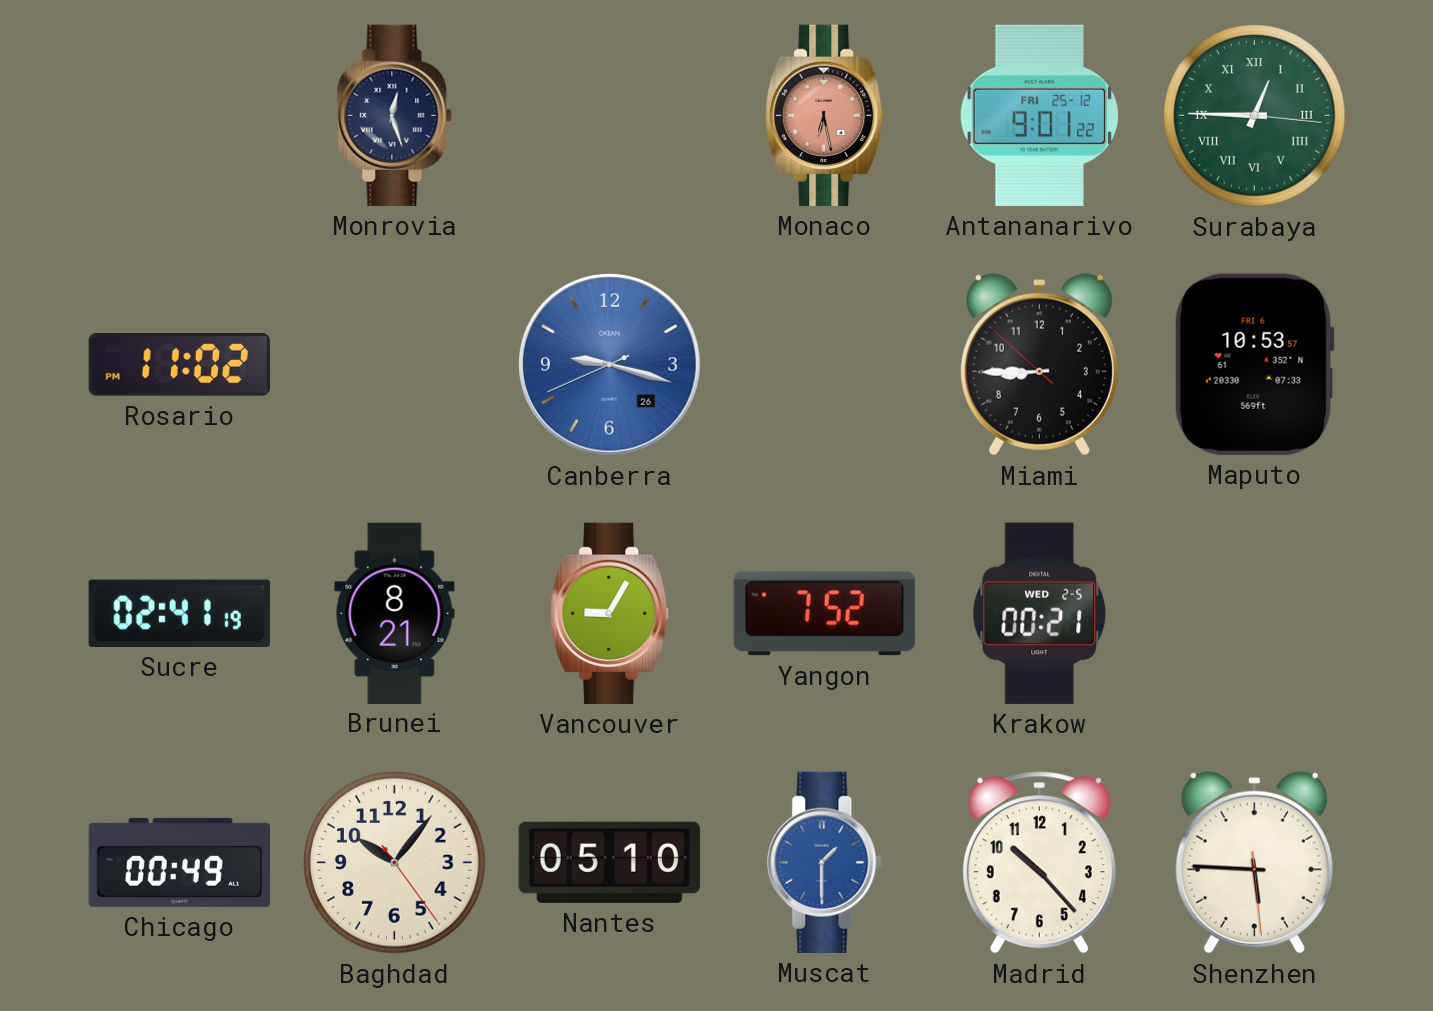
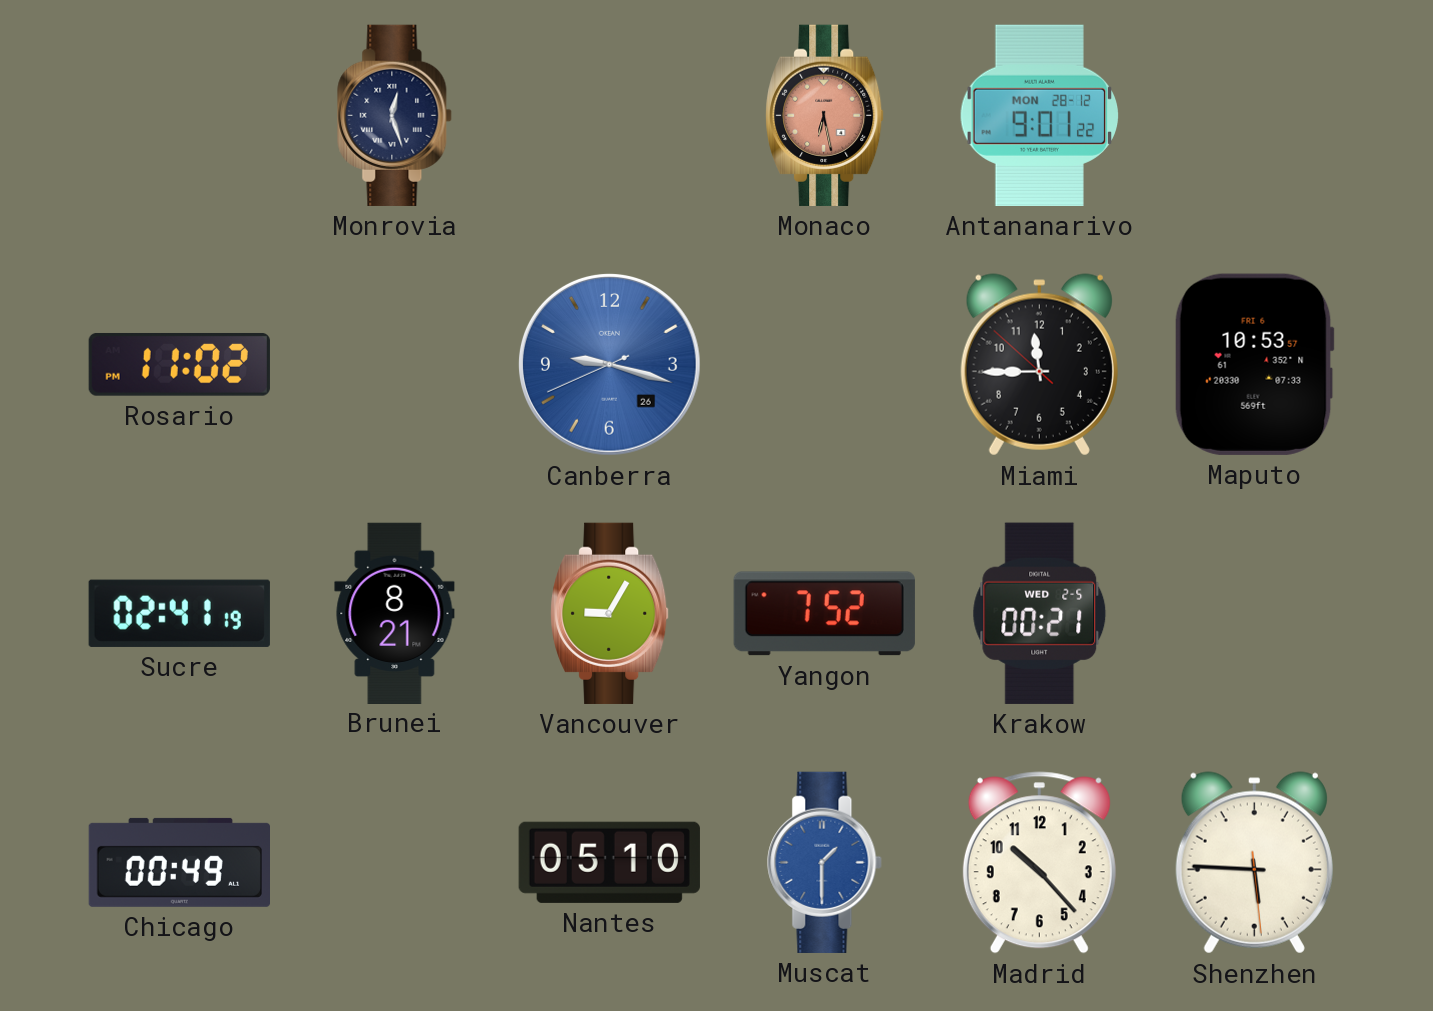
Antananarivo date: FRI 25-12 -> MON 28-12 (1039, 115)
Surabaya: 12:45 -> none (1255, 116)
Miami: 8:44 -> 11:44 (1039, 365)
Baghdad: 10:06 -> none (395, 863)
